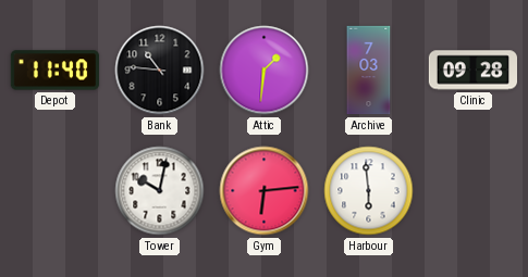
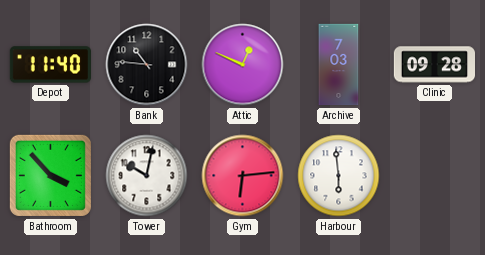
Attic: 1:31 -> 12:49 (243, 65)
Bathroom: none -> 3:53 (50, 175)
